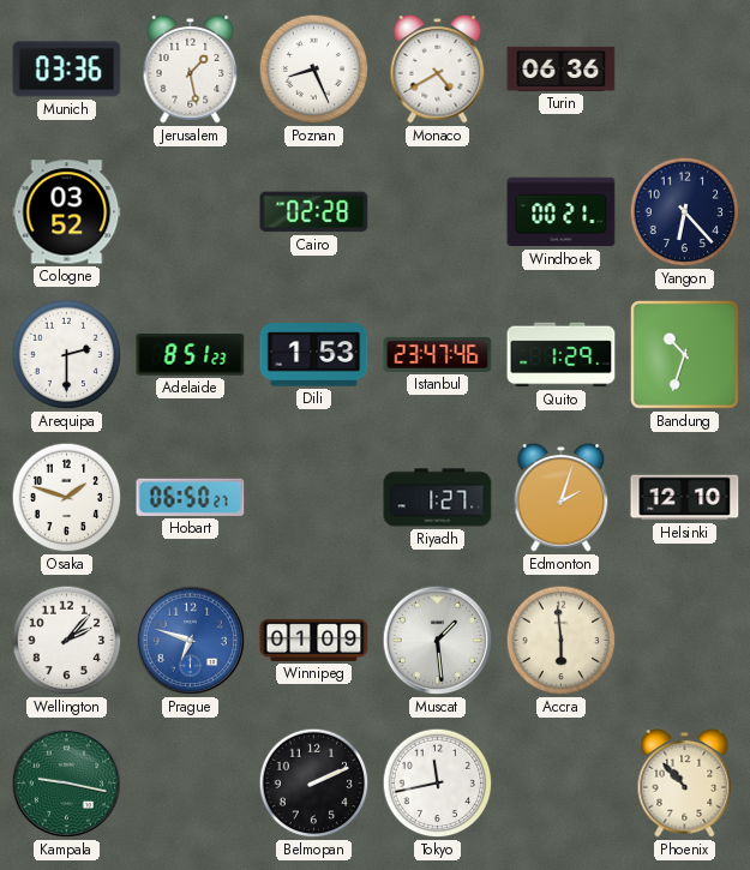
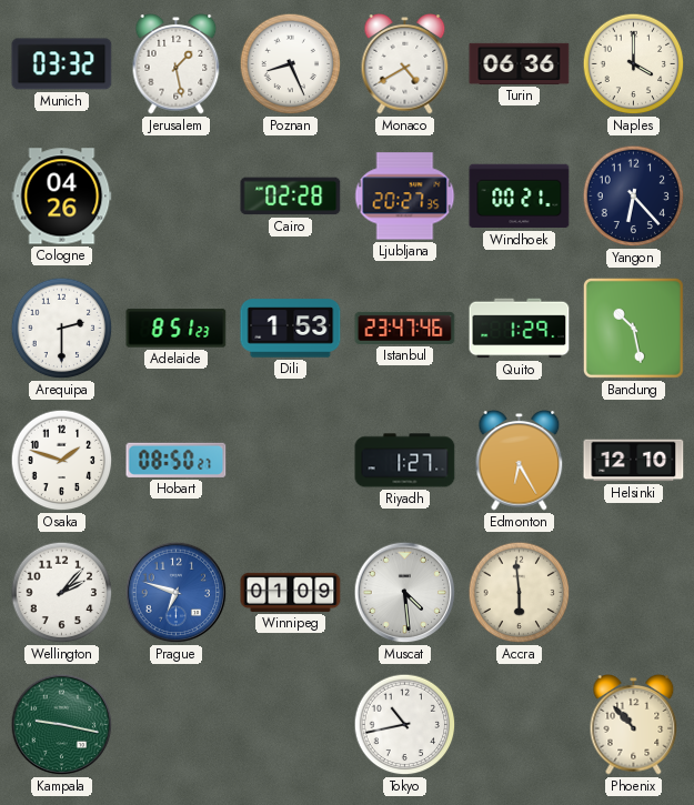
Munich: 03:36 -> 03:32 (62, 64)
Naples: none -> 4:00 (634, 64)
Cologne: 03:52 -> 04:26 (62, 197)
Ljubljana: none -> 20:27 (405, 197)
Bandung: 10:33 -> 10:28 (633, 328)
Hobart: 06:50 -> 08:50 (177, 460)
Edmonton: 2:03 -> 6:25 (520, 461)
Muscat: 1:29 -> 4:29 (405, 593)
Belmopan: 2:11 -> none (314, 784)
Tokyo: 11:43 -> 10:43 (405, 725)
